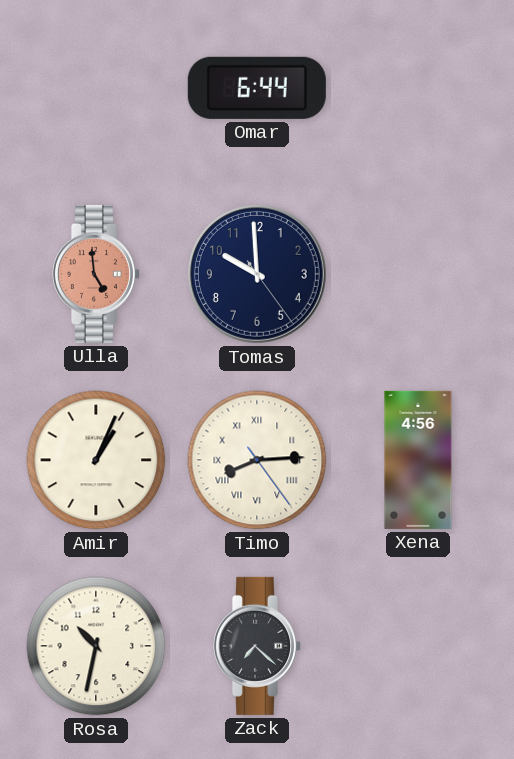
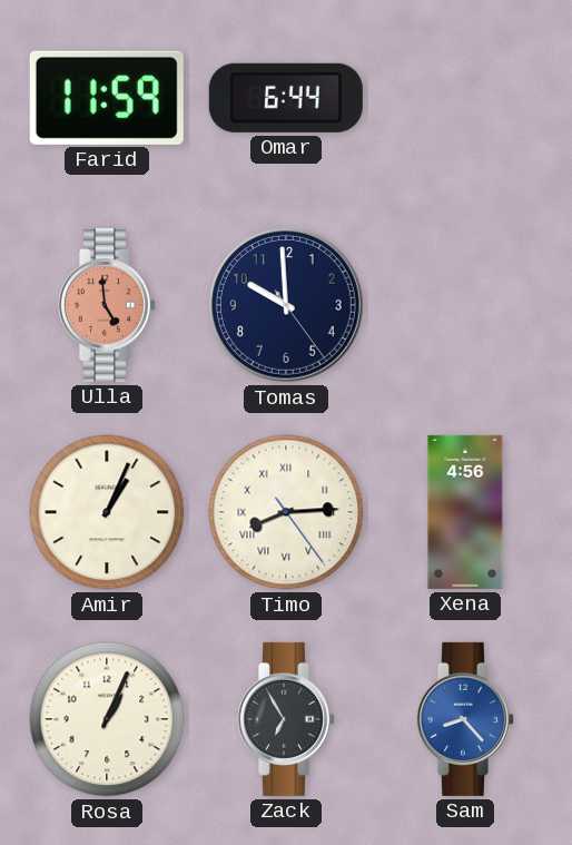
Farid: none -> 11:59 (107, 98)
Rosa: 10:32 -> 1:04 (107, 719)
Zack: 7:22 -> 6:55 (285, 719)
Sam: none -> 8:23 (464, 719)
